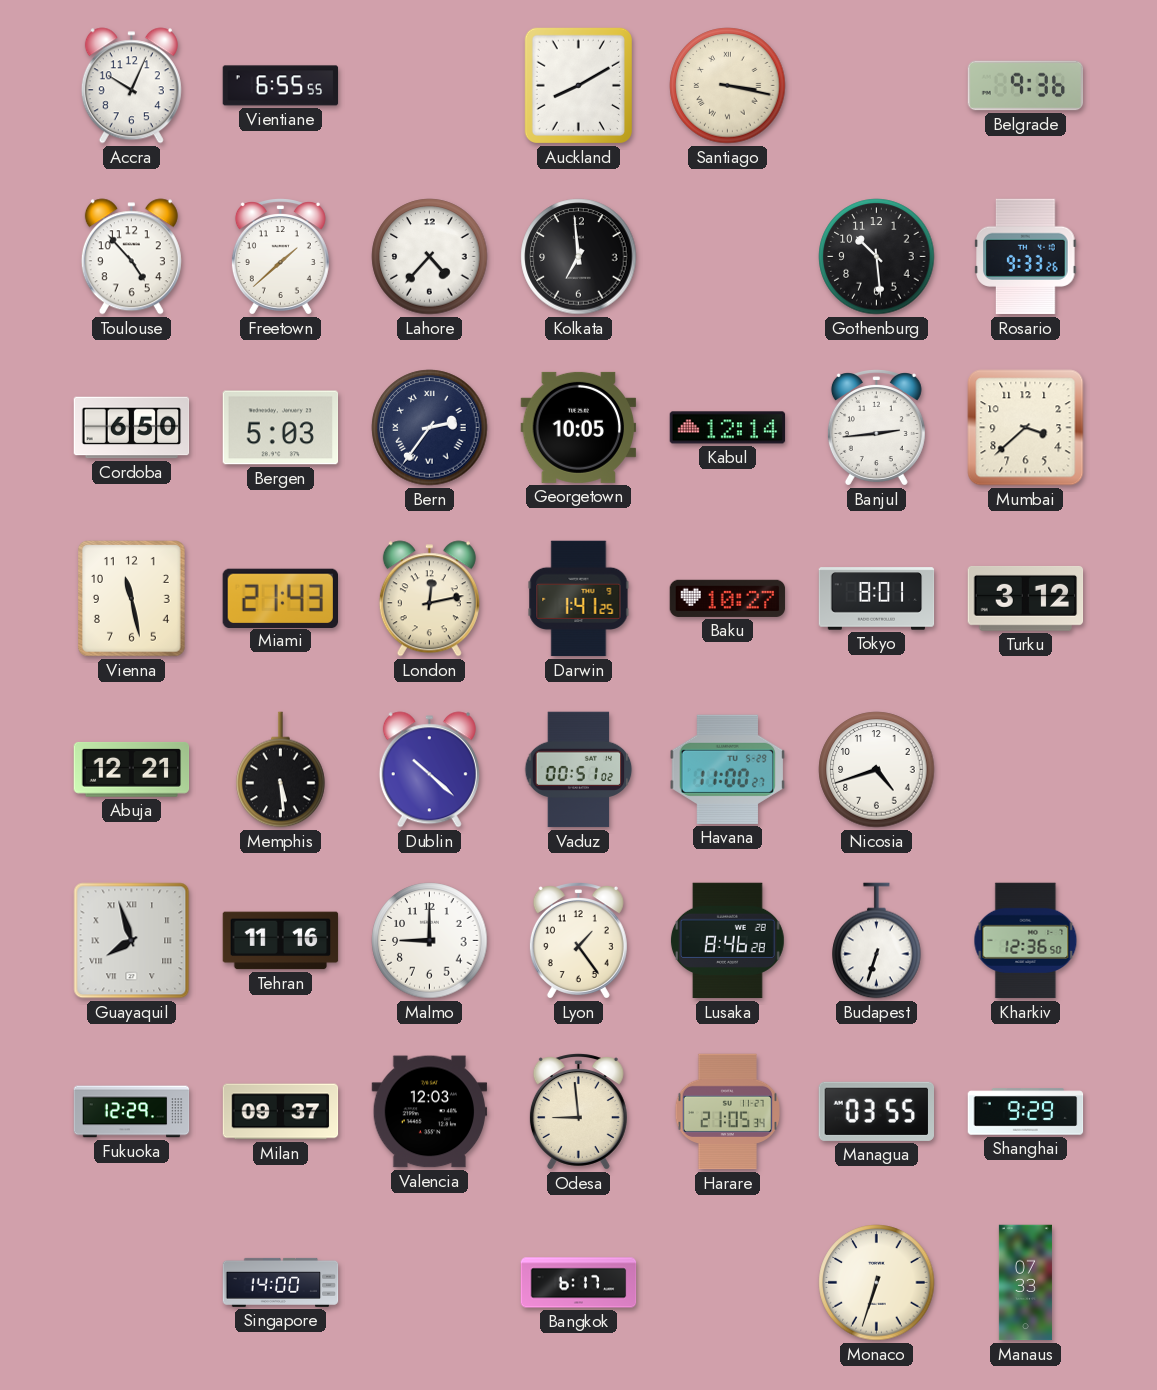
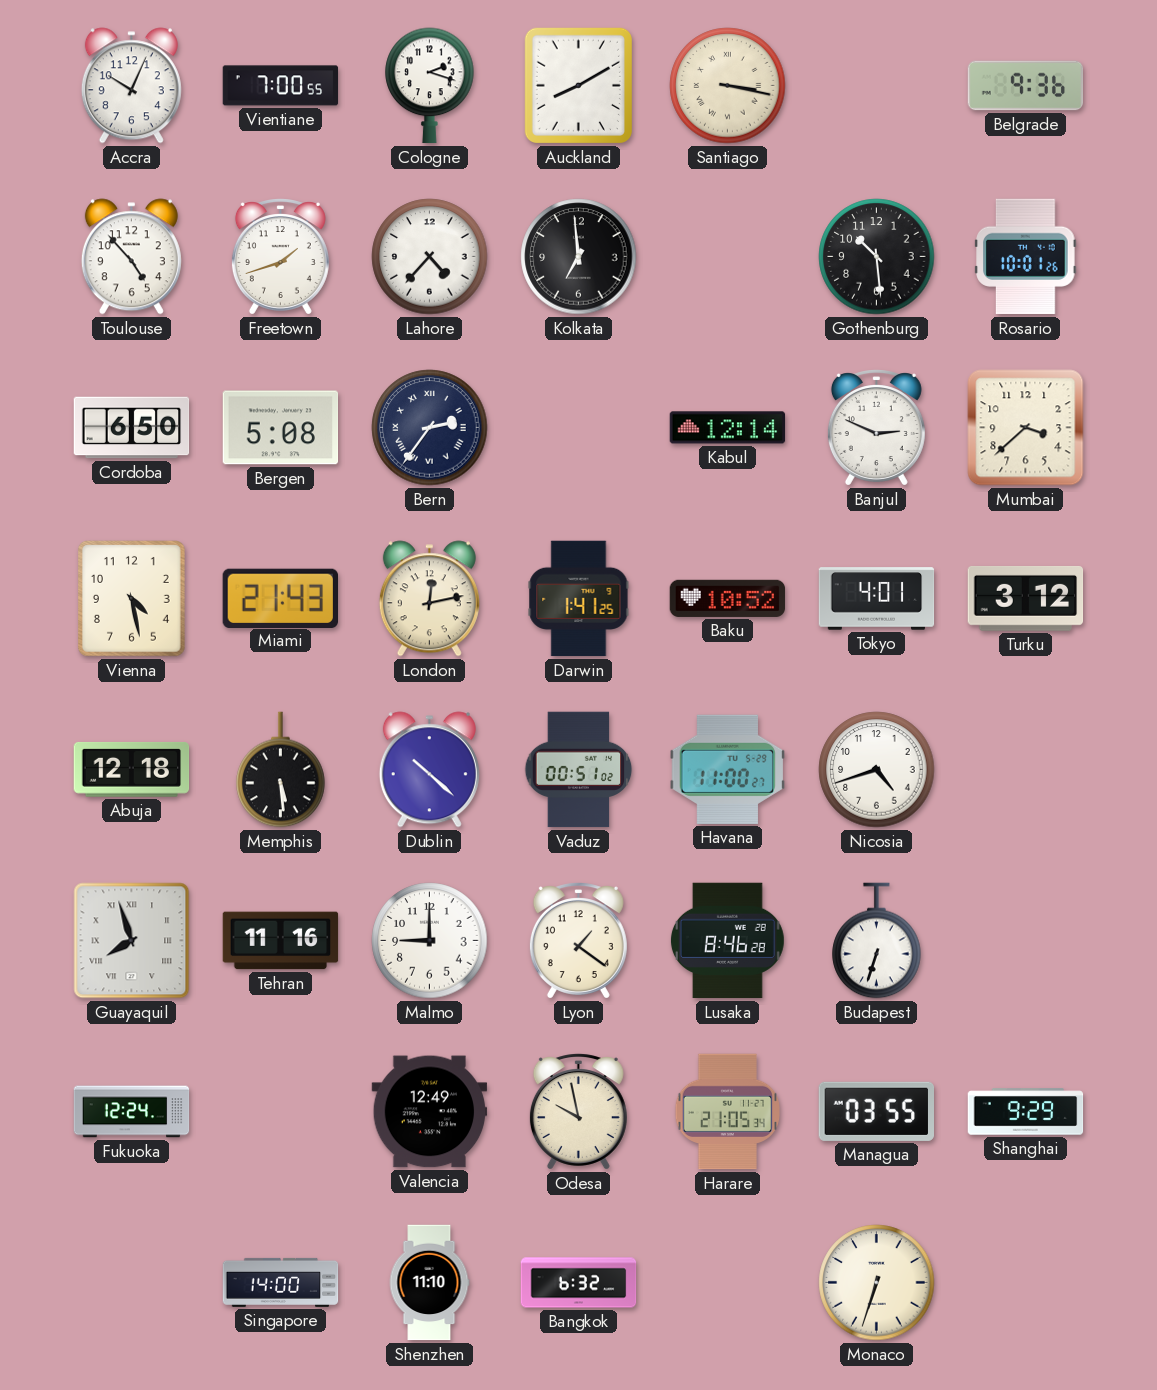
Vientiane: 6:55 -> 7:00 (281, 86)
Cologne: none -> 2:18 (430, 86)
Freetown: 1:38 -> 1:42 (280, 257)
Rosario: 9:33 -> 10:01 (1026, 257)
Bergen: 5:03 -> 5:08 (281, 428)
Georgetown: 10:05 -> none (579, 427)
Banjul: 2:44 -> 2:49 (876, 428)
Vienna: 11:28 -> 4:28 (132, 599)
Baku: 10:27 -> 10:52 (728, 598)
Tokyo: 8:01 -> 4:01 (877, 599)
Abuja: 12:21 -> 12:18 (132, 770)
Lyon: 1:24 -> 1:21 (578, 941)
Kharkiv: 12:36 -> none (1026, 941)
Fukuoka: 12:29 -> 12:24 (132, 1112)
Milan: 09:37 -> none (281, 1112)
Valencia: 12:03 -> 12:49 (430, 1112)
Odesa: 8:59 -> 9:58 (578, 1112)
Shenzhen: none -> 11:10 (429, 1283)
Bangkok: 6:17 -> 6:32 (579, 1283)
Manaus: 07:33 -> none (1025, 1283)
